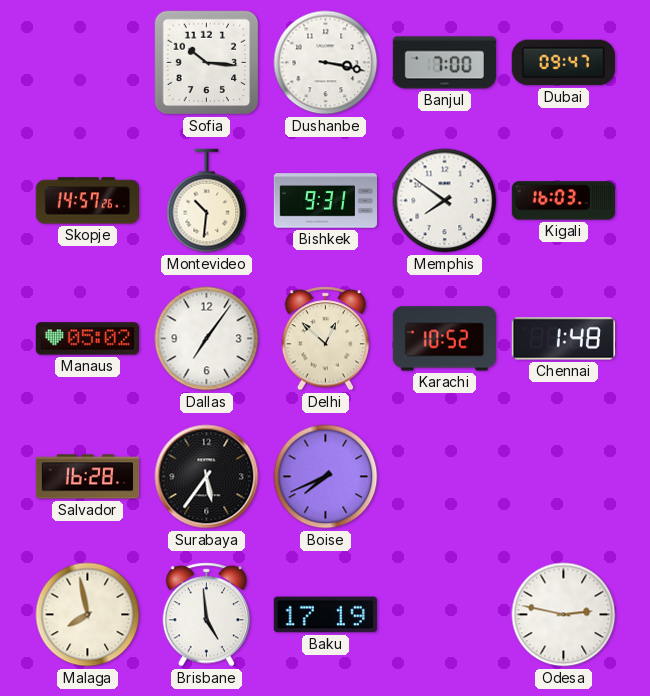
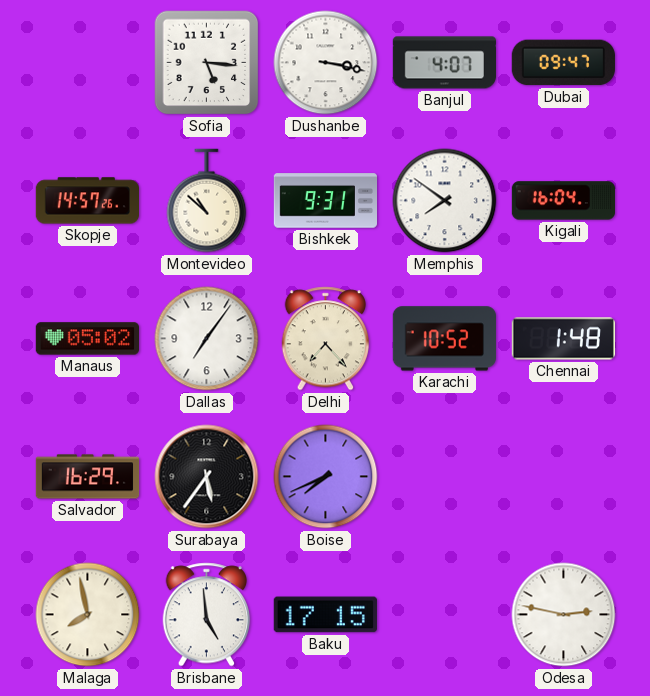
Sofia: 10:16 -> 5:16 (207, 63)
Banjul: 7:00 -> 4:07 (444, 63)
Montevideo: 10:31 -> 10:52 (207, 201)
Kigali: 16:03 -> 16:04 (563, 201)
Delhi: 12:52 -> 7:23 (326, 339)
Salvador: 16:28 -> 16:29 (88, 477)
Baku: 17:19 -> 17:15 (325, 615)
